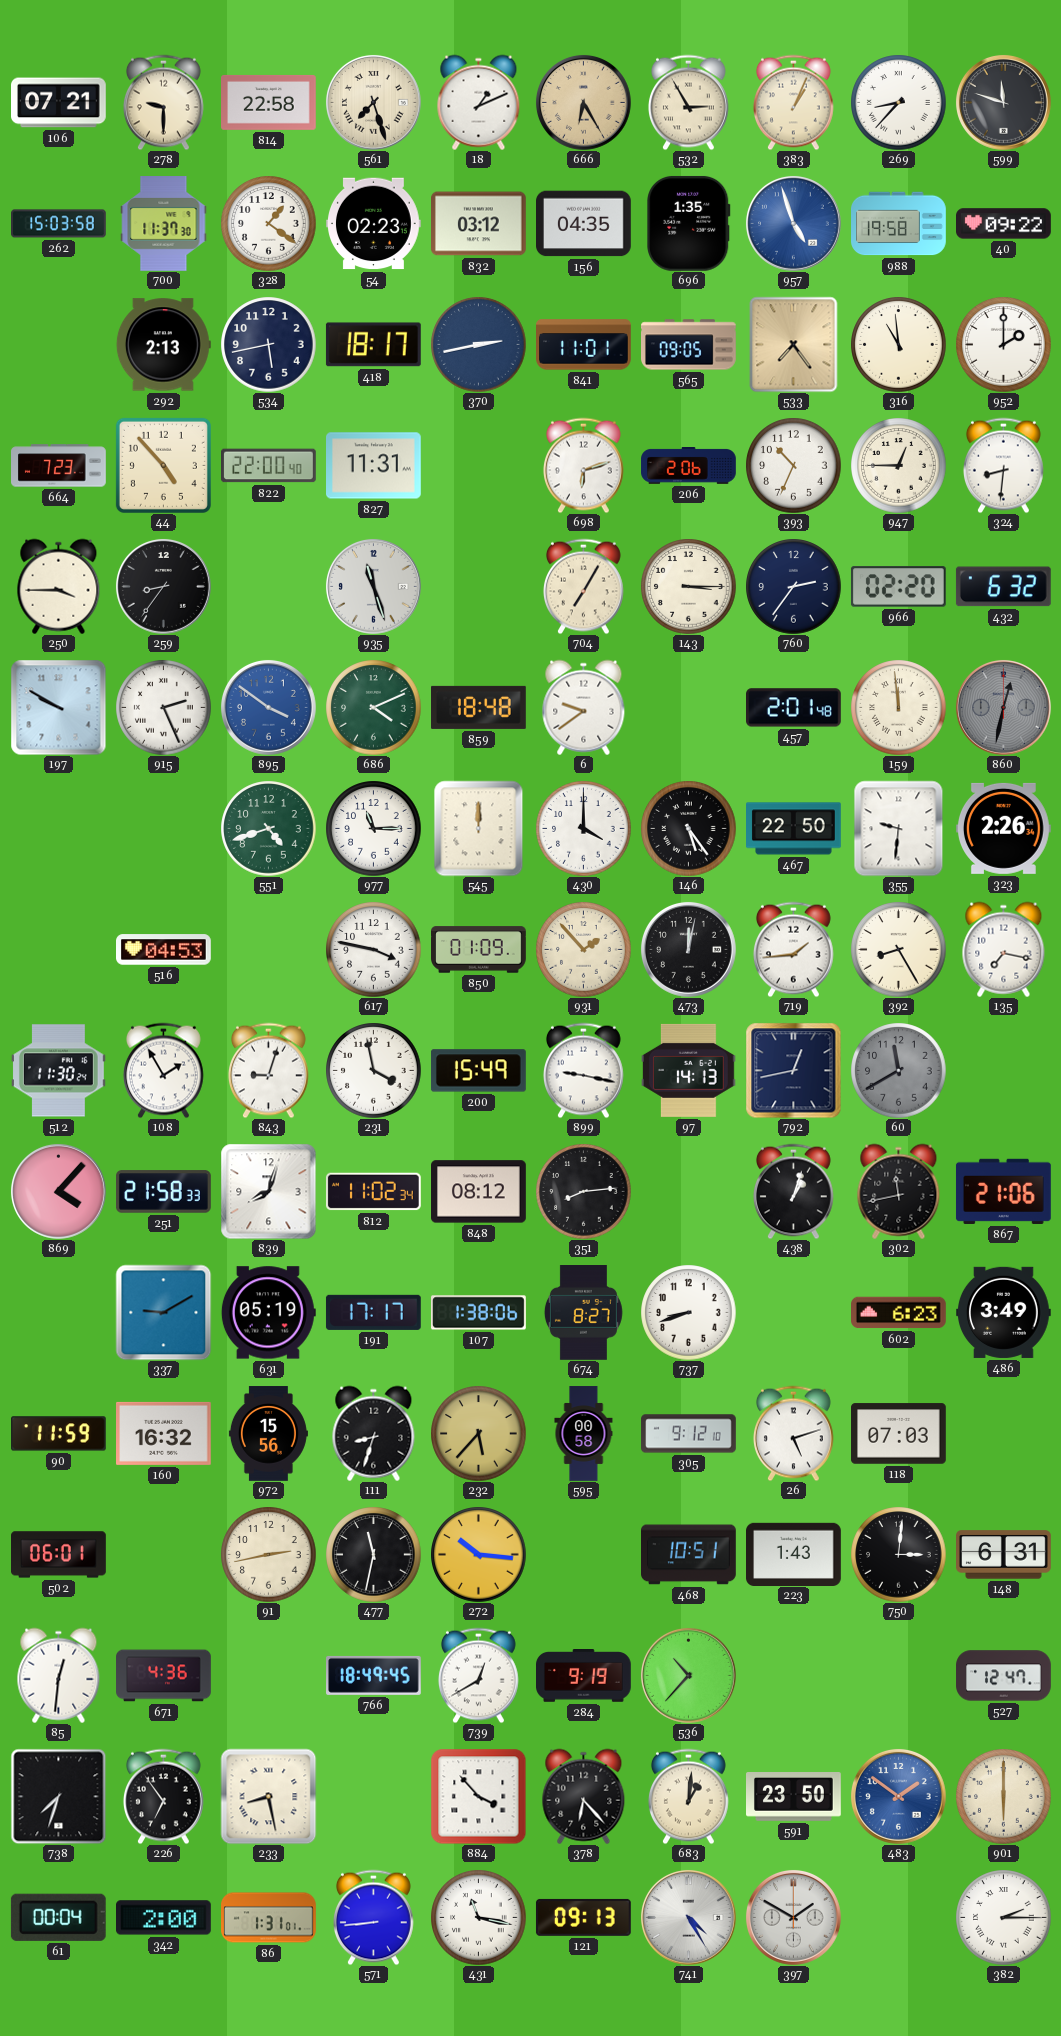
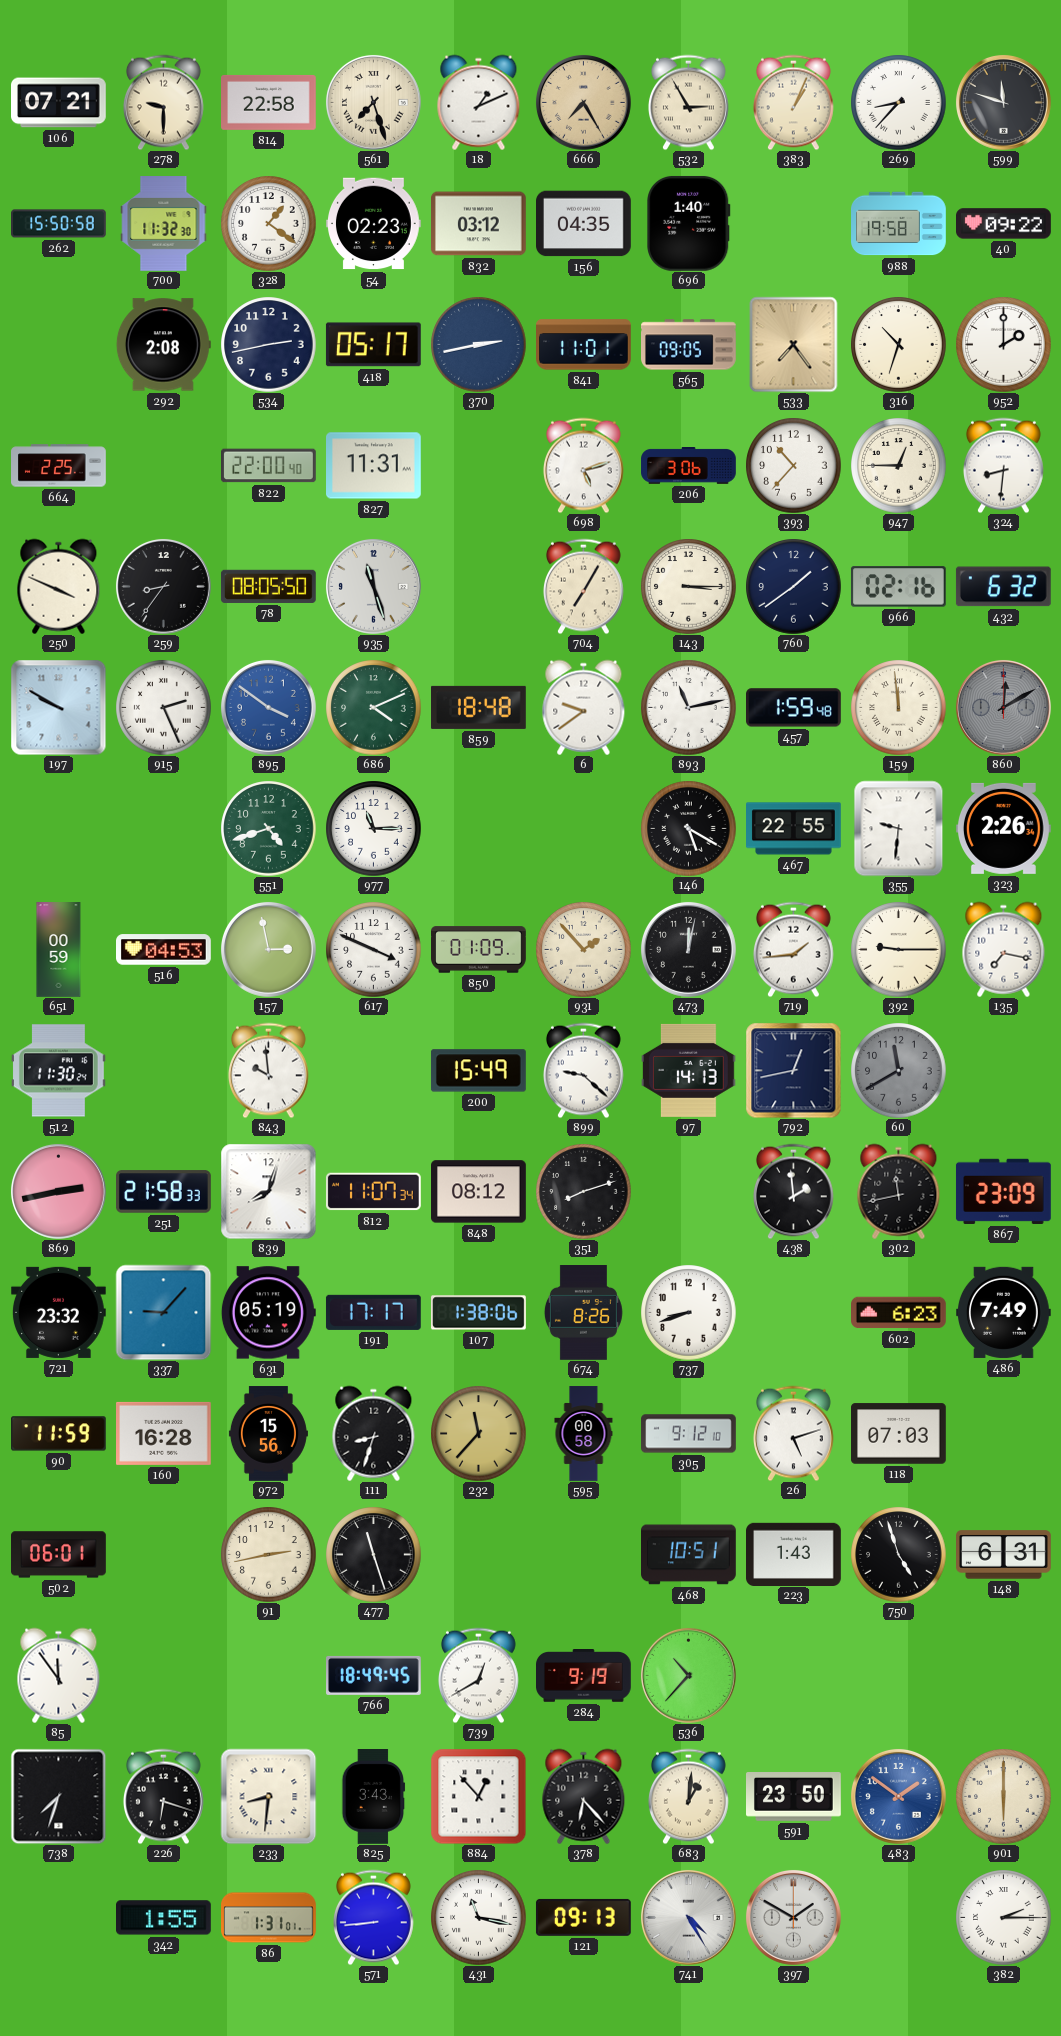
666: 6:25 -> 7:25 (583, 102)
262: 15:03 -> 15:50 (59, 224)
700: 11:37 -> 11:32 (164, 224)
696: 1:35 -> 1:40 (689, 223)
957: 4:57 -> none (793, 223)
292: 2:13 -> 2:08 (163, 345)
534: 5:43 -> 2:43 (268, 344)
418: 18:17 -> 05:17 (373, 345)
316: 10:59 -> 10:33 (898, 344)
664: 7:23 -> 2:25 (59, 466)
44: 4:53 -> none (163, 465)
698: 6:12 -> 5:12 (583, 465)
206: 2:06 -> 3:06 (689, 466)
393: 10:34 -> 10:37 (793, 465)
250: 3:45 -> 3:49 (59, 586)
78: none -> 08:05 (268, 586)
760: 2:36 -> 1:39 (793, 586)
966: 02:20 -> 02:16 (898, 587)
893: none -> 11:13 (688, 707)
457: 2:01 -> 1:59 (794, 708)
860: 12:32 -> 12:10 (1003, 707)
545: 12:00 -> none (479, 828)
430: 4:00 -> none (583, 828)
146: 5:24 -> 5:20 (688, 828)
467: 22:50 -> 22:55 (794, 829)
651: none -> 00:59 (59, 950)
157: none -> 2:58 (268, 949)
617: 3:47 -> 3:49 (373, 949)
392: 8:25 -> 9:15 (898, 949)
108: 1:55 -> none (163, 1070)
843: 9:03 -> 9:59 (268, 1070)
231: 3:58 -> none (373, 1070)
899: 9:17 -> 9:22 (583, 1070)
869: 4:07 -> 2:43 (58, 1191)
812: 11:02 -> 11:07 (374, 1192)
351: 8:14 -> 8:12 (583, 1191)
438: 1:03 -> 1:59 (793, 1191)
867: 21:06 -> 23:09 (1003, 1191)
721: none -> 23:32 (59, 1312)
337: 9:10 -> 9:07 (163, 1312)
674: 8:27 -> 8:26 (583, 1313)
486: 3:49 -> 7:49 (1004, 1312)
160: 16:32 -> 16:28 (164, 1433)
232: 5:37 -> 11:37 (478, 1433)
477: 11:32 -> 11:27 (373, 1554)
272: 10:16 -> none (478, 1554)
750: 3:01 -> 4:57 (898, 1554)
85: 12:31 -> 11:54 (59, 1675)
671: 4:36 -> none (164, 1676)
527: 12:47 -> none (1004, 1676)
226: 6:54 -> 6:18 (163, 1796)
233: 8:28 -> 8:31 (268, 1796)
825: none -> 3:43 (374, 1797)
884: 3:53 -> 12:53 (478, 1796)
61: 00:04 -> none (58, 1917)
342: 2:00 -> 1:55 (164, 1918)
